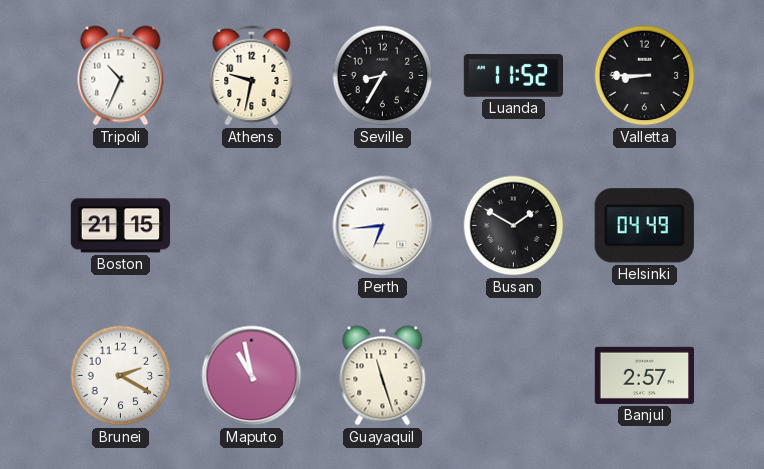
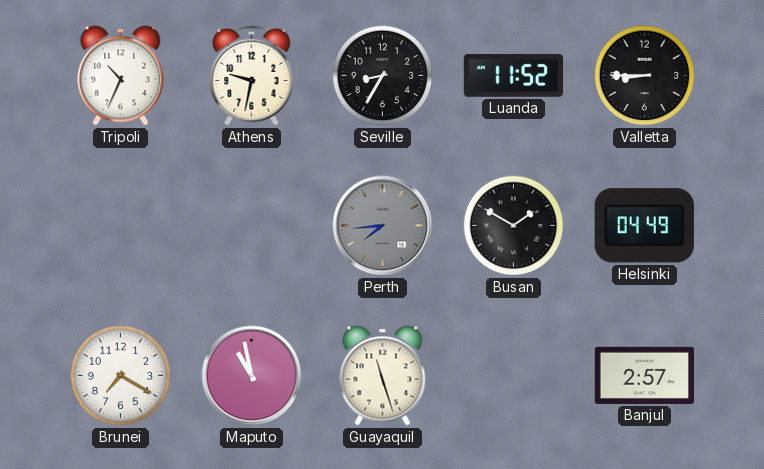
Boston: 21:15 -> none (121, 226)
Perth: 6:44 -> 7:44 (383, 226)
Perth dial: white -> grey (383, 226)
Brunei: 2:20 -> 7:20 (121, 376)
